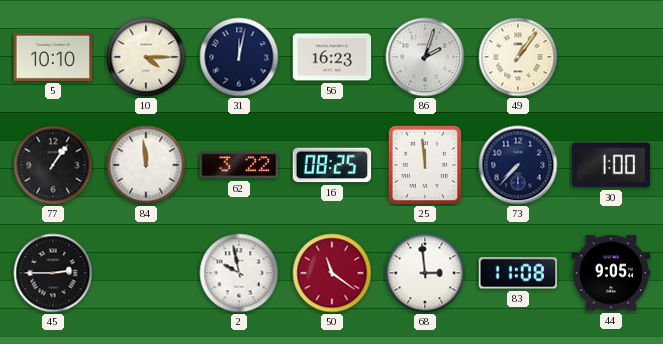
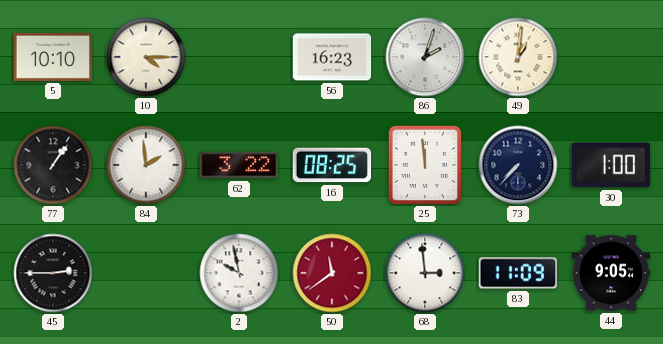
31: 12:02 -> none (239, 57)
49: 1:06 -> 1:01 (518, 57)
84: 11:59 -> 1:59 (146, 165)
50: 11:21 -> 11:39 (332, 273)
83: 11:08 -> 11:09 (518, 273)
